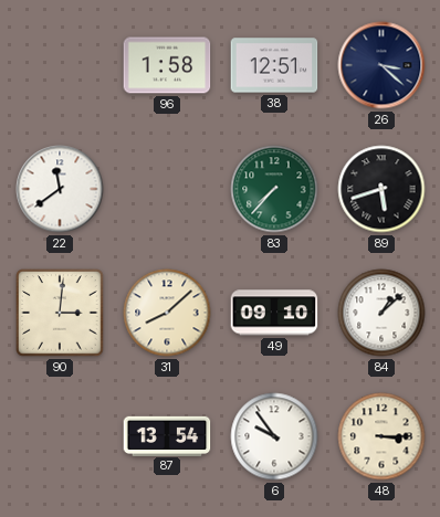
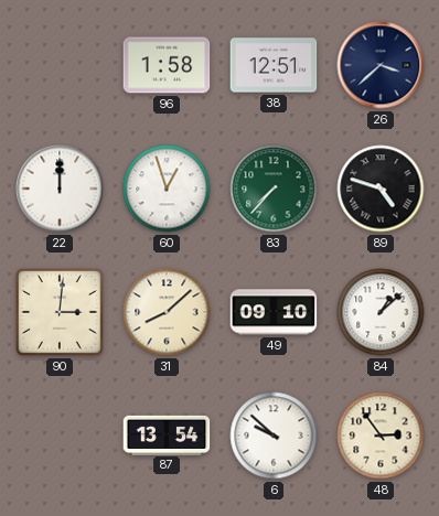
26: 3:22 -> 3:38 (381, 65)
22: 11:39 -> 12:00 (60, 189)
60: none -> 12:57 (167, 189)
89: 5:42 -> 4:48 (381, 189)
6: 9:54 -> 9:52 (274, 436)
48: 3:15 -> 2:54 (381, 436)
